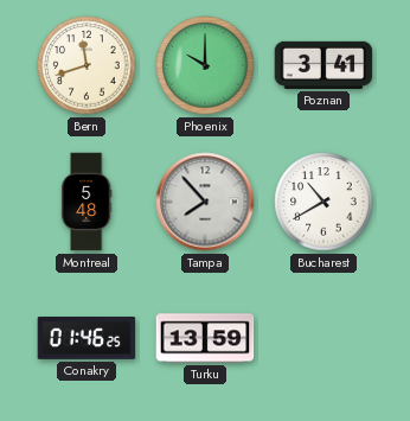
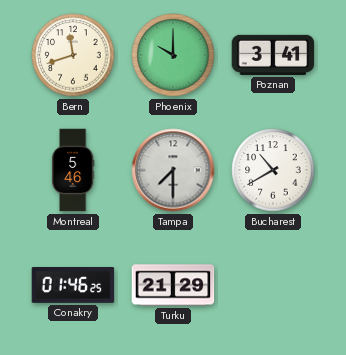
Montreal: 5:48 -> 5:46 (73, 170)
Tampa: 7:53 -> 7:30 (173, 170)
Turku: 13:59 -> 21:29 (173, 285)
